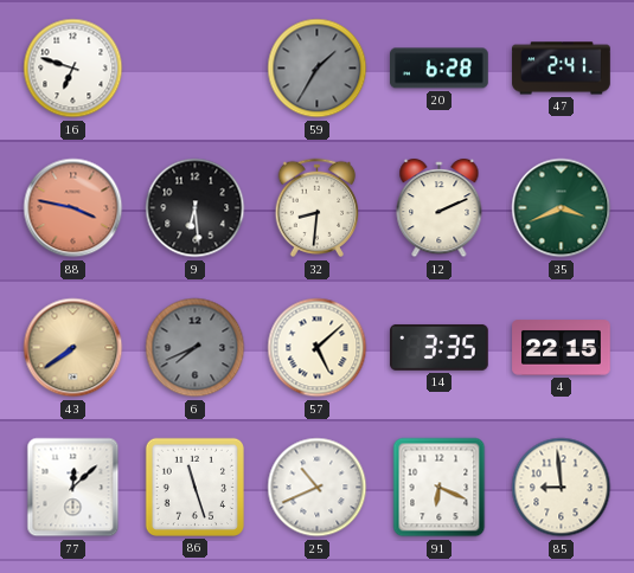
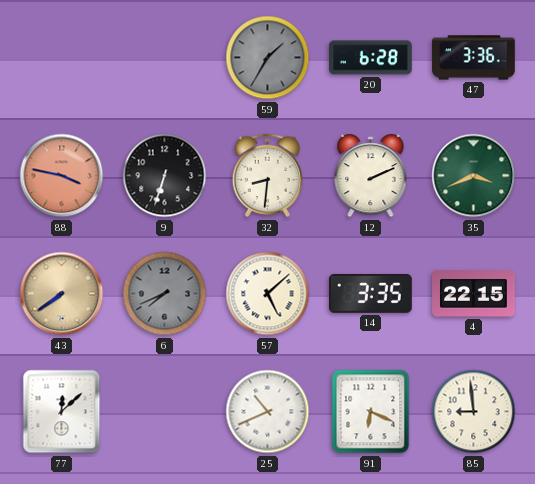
16: 6:48 -> none (73, 69)
47: 2:41 -> 3:36 (474, 58)
9: 6:29 -> 6:33 (165, 176)
86: 11:27 -> none (194, 487)
